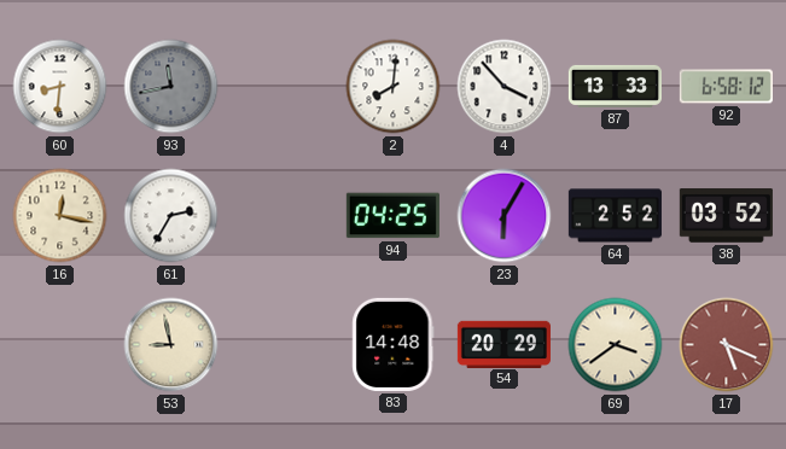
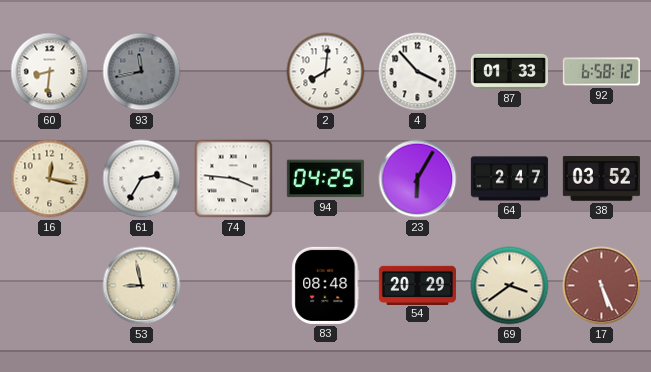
87: 13:33 -> 01:33 (509, 71)
74: none -> 3:46 (234, 179)
64: 2:52 -> 2:47 (509, 179)
83: 14:48 -> 08:48 (326, 285)
17: 5:19 -> 5:26 (602, 286)
